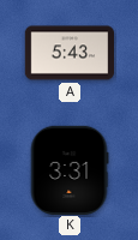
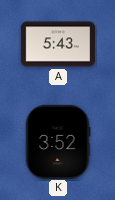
K: 3:31 -> 3:52 (58, 141)
